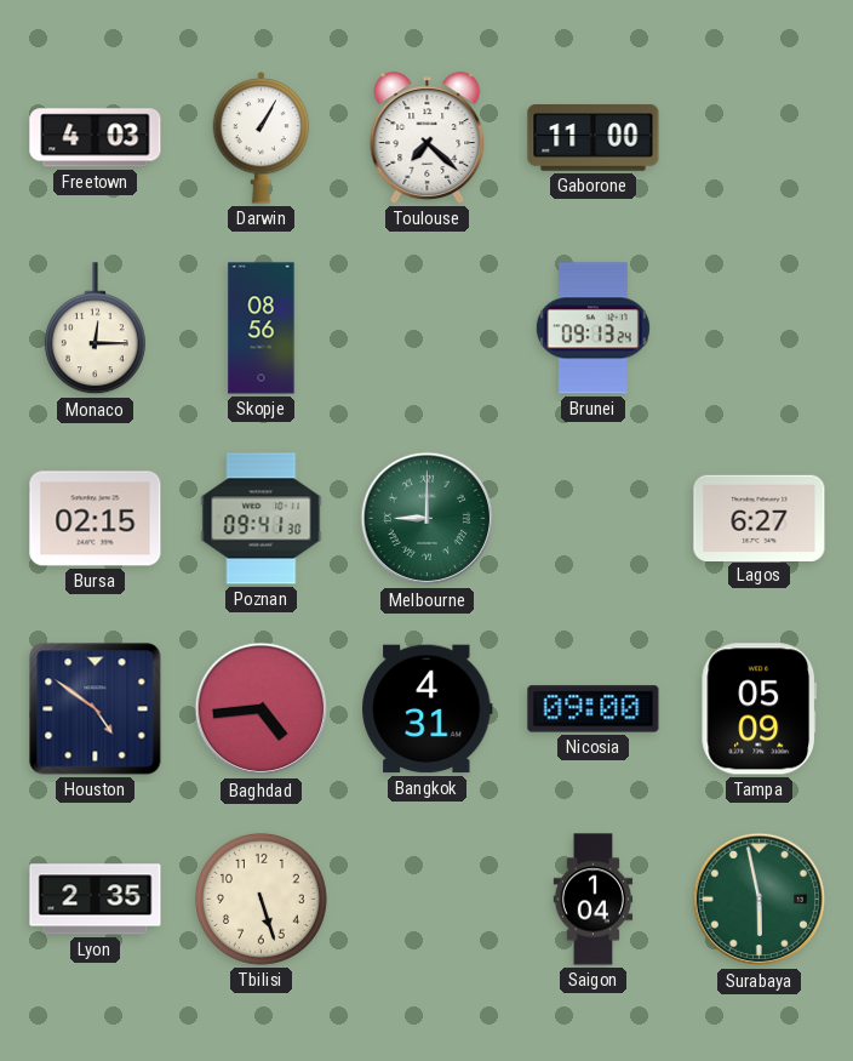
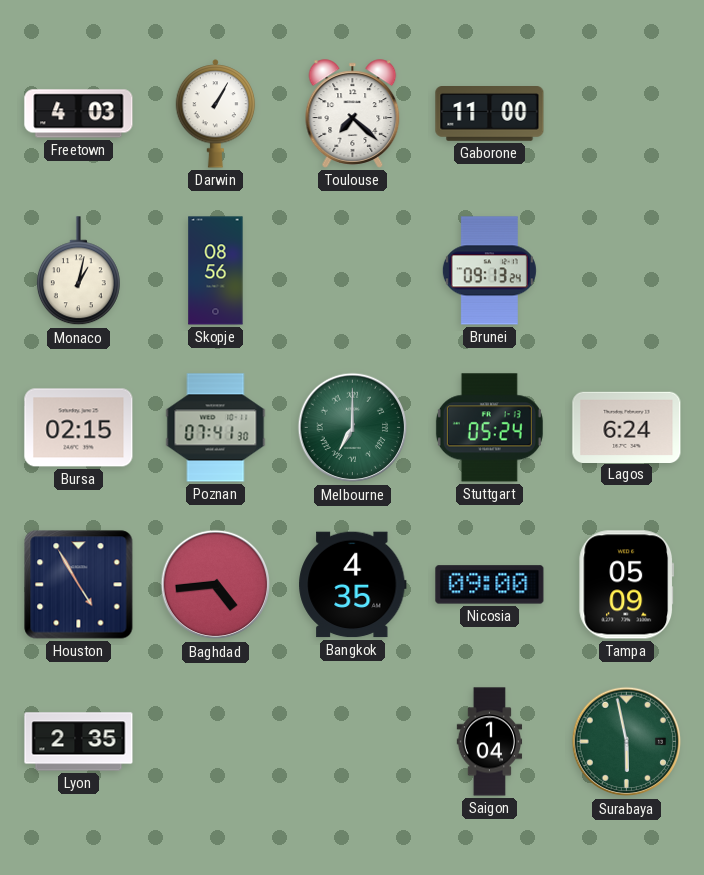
Monaco: 12:15 -> 1:02 (78, 271)
Poznan: 09:41 -> 07:41 (216, 428)
Melbourne: 9:00 -> 7:00 (353, 428)
Stuttgart: none -> 05:24 (489, 428)
Lagos: 6:27 -> 6:24 (627, 427)
Houston: 4:51 -> 4:55 (79, 585)
Bangkok: 4:31 -> 4:35 (353, 585)
Tbilisi: 5:27 -> none (261, 899)
